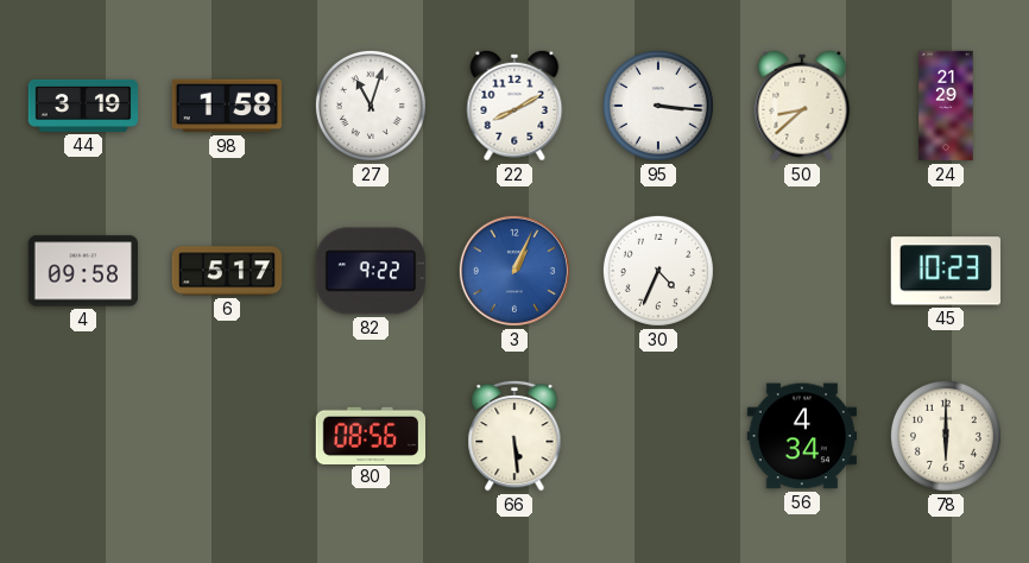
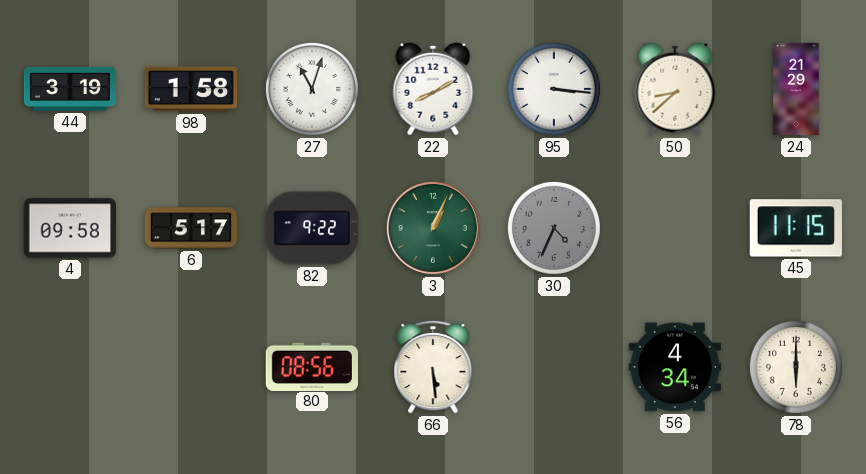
3 dial: blue -> green (433, 228)
30 dial: white -> grey (554, 228)
45: 10:23 -> 11:15 (796, 228)
